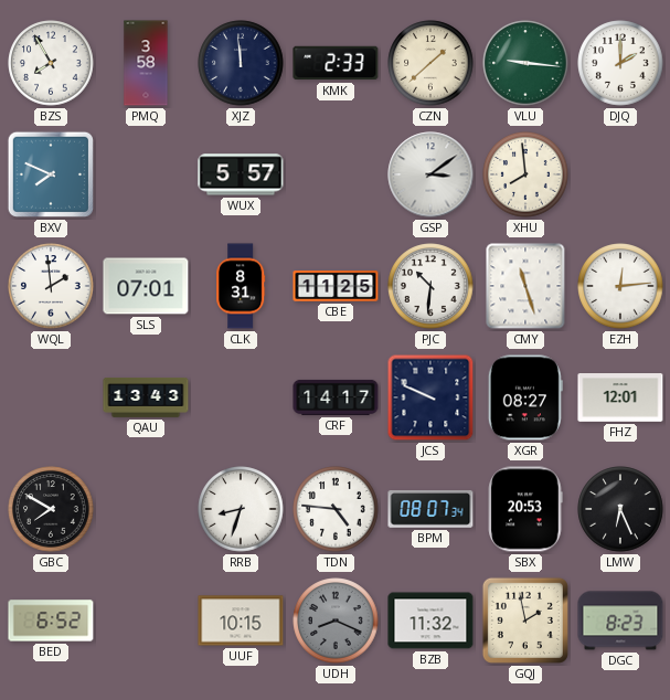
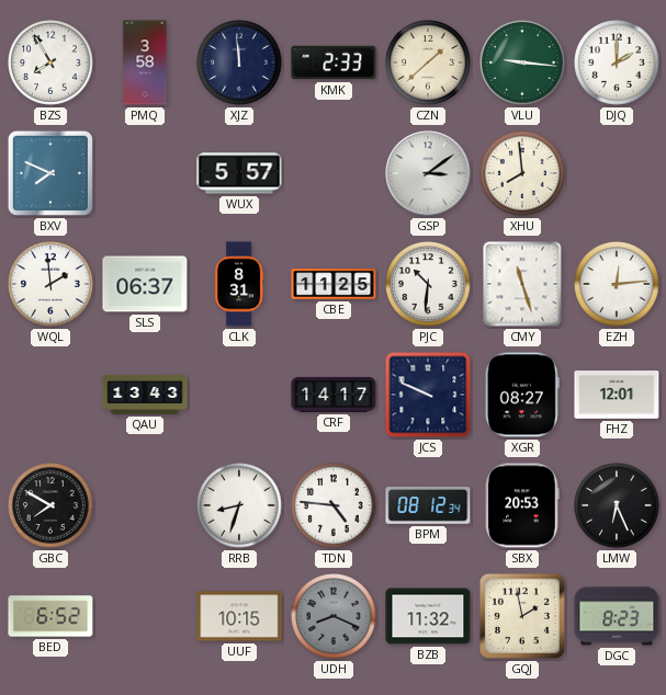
SLS: 07:01 -> 06:37 (145, 284)
BPM: 08:07 -> 08:12 (428, 506)
